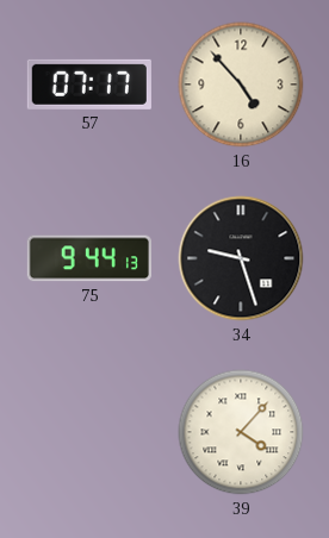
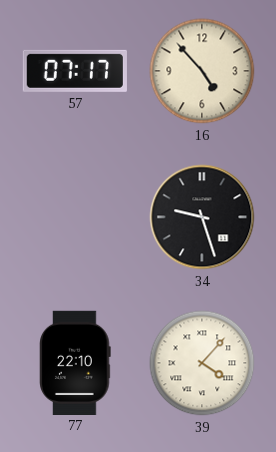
75: 9:44 -> none (89, 258)
77: none -> 22:10 (75, 362)
